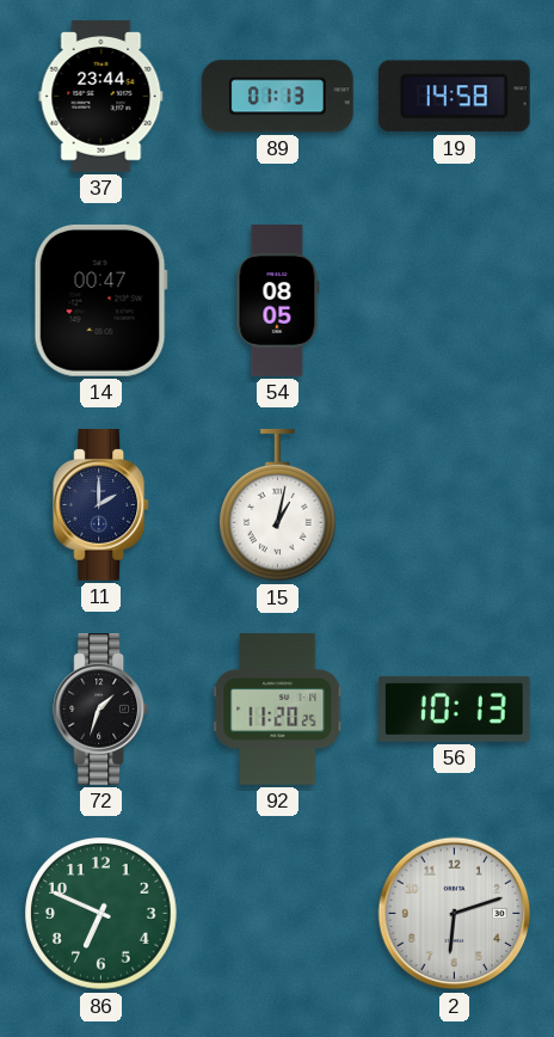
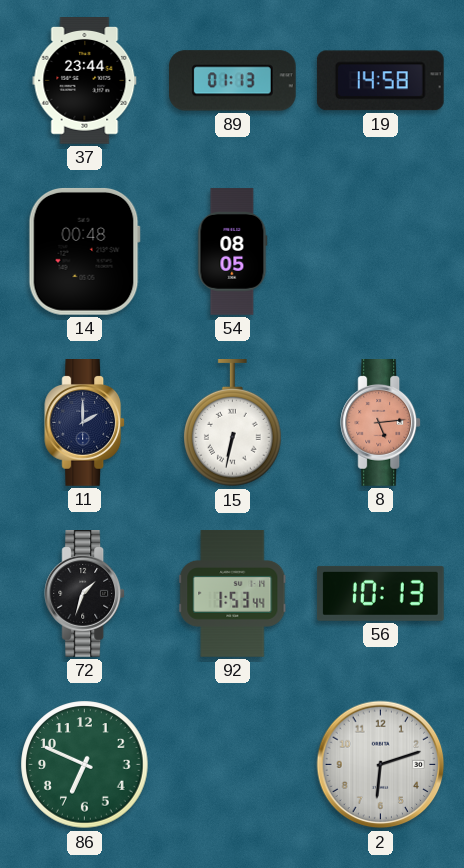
14: 00:47 -> 00:48 (84, 251)
15: 1:02 -> 6:32 (233, 424)
8: none -> 5:14 (381, 423)
92: 11:20 -> 1:53 (233, 594)
